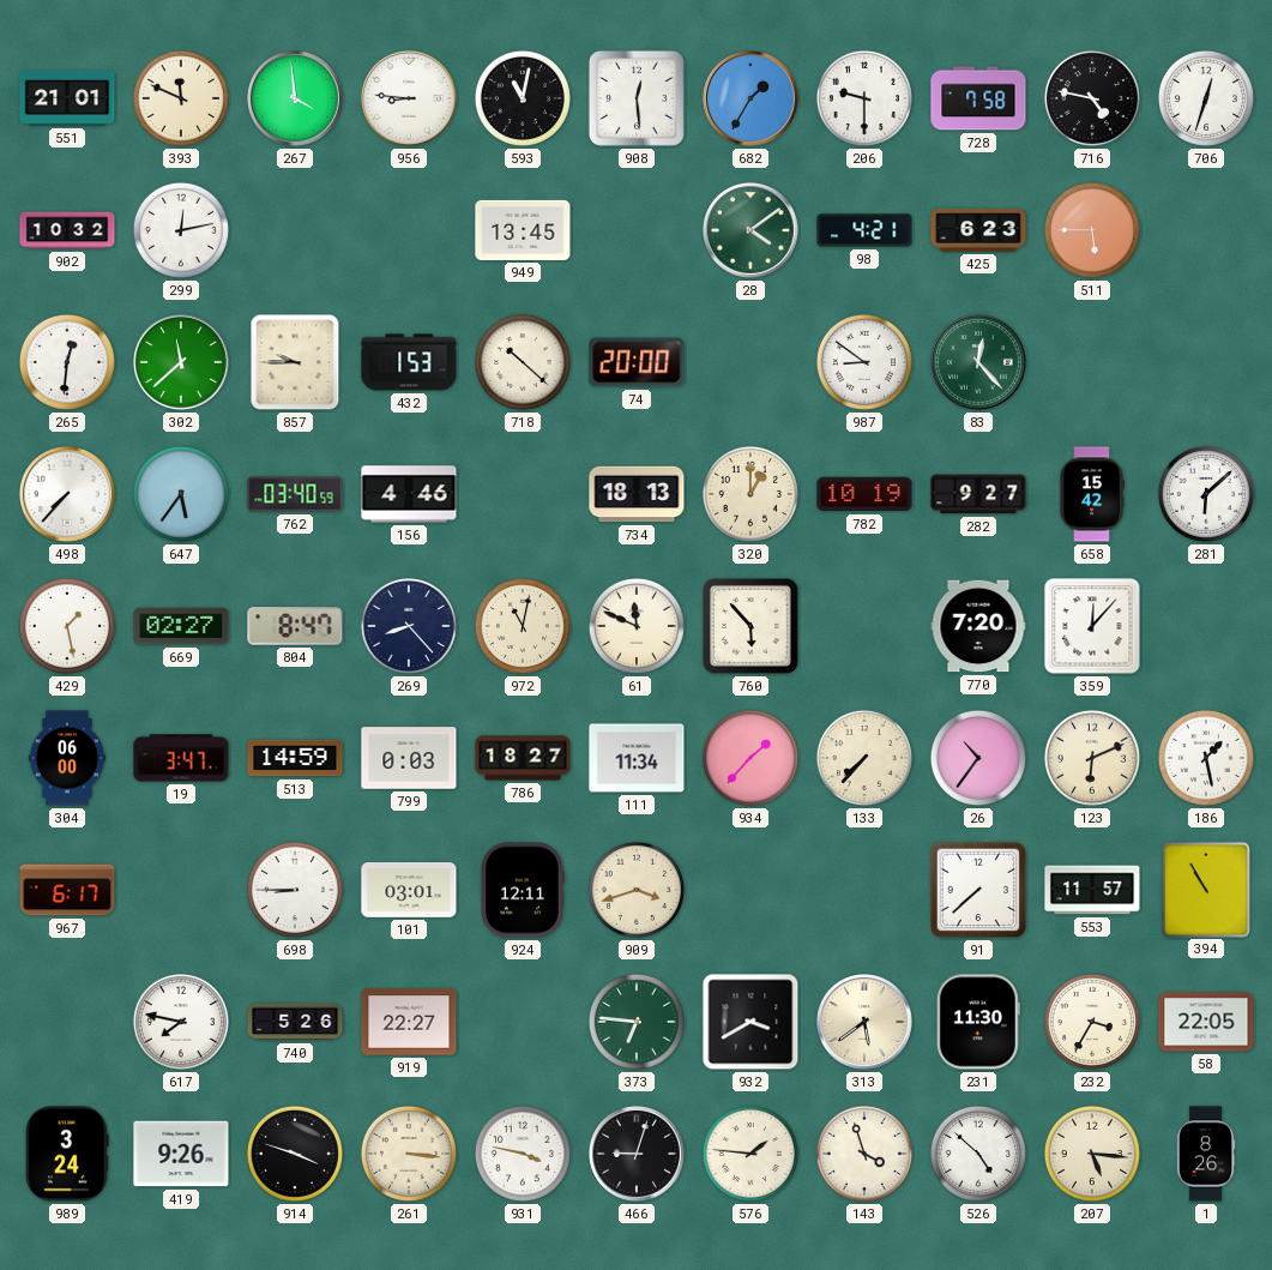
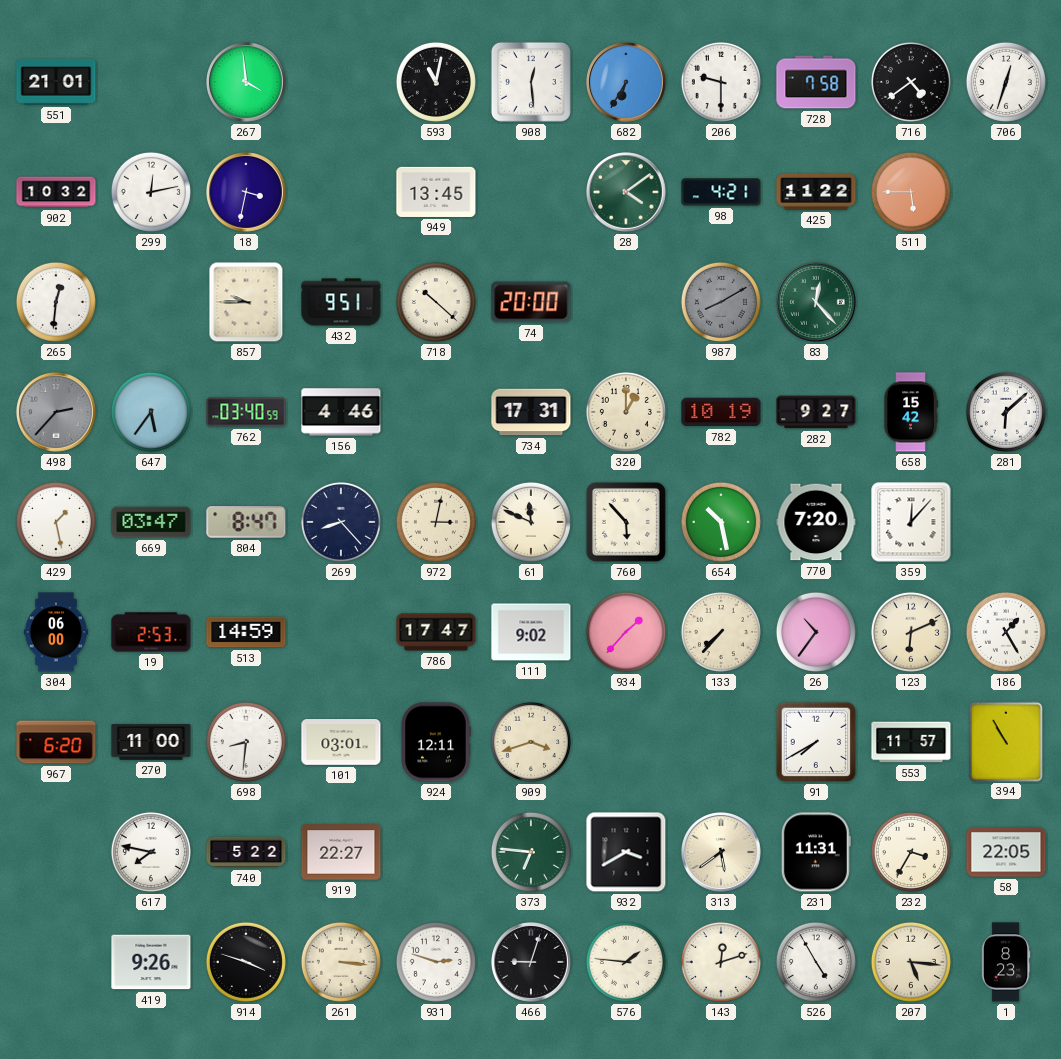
393: 11:49 -> none (181, 98)
956: 8:46 -> none (410, 100)
682: 1:35 -> 6:35 (627, 83)
716: 4:47 -> 4:39 (911, 82)
18: none -> 3:32 (247, 193)
425: 6:23 -> 11:22 (816, 192)
302: 11:38 -> none (182, 363)
432: 1:53 -> 9:51 (341, 302)
987: 8:51 -> 8:10 (721, 302)
987 dial: white -> grey (721, 302)
498: 7:37 -> 2:37 (57, 413)
498 dial: white -> grey (57, 413)
734: 18:13 -> 17:31 (531, 412)
669: 02:27 -> 03:47 (151, 522)
972: 11:02 -> 3:02 (436, 522)
654: none -> 10:28 (721, 522)
19: 3:47 -> 2:53 (151, 632)
799: 0:03 -> none (409, 758)
786: 18:27 -> 17:47 (436, 632)
111: 11:34 -> 9:02 (531, 632)
186: 1:28 -> 1:25 (1006, 632)
967: 6:17 -> 6:20 (56, 742)
270: none -> 11:00 (151, 742)
698: 8:45 -> 8:31 (246, 742)
91: 7:38 -> 7:40 (816, 742)
740: 5:26 -> 5:22 (246, 852)
231: 11:30 -> 11:31 (816, 852)
989: 3:24 -> none (68, 1154)
931: 3:47 -> 2:48 (436, 962)
143: 3:57 -> 12:12 (721, 962)
526: 4:52 -> 4:55 (816, 962)
1: 8:26 -> 8:23 (1006, 962)
